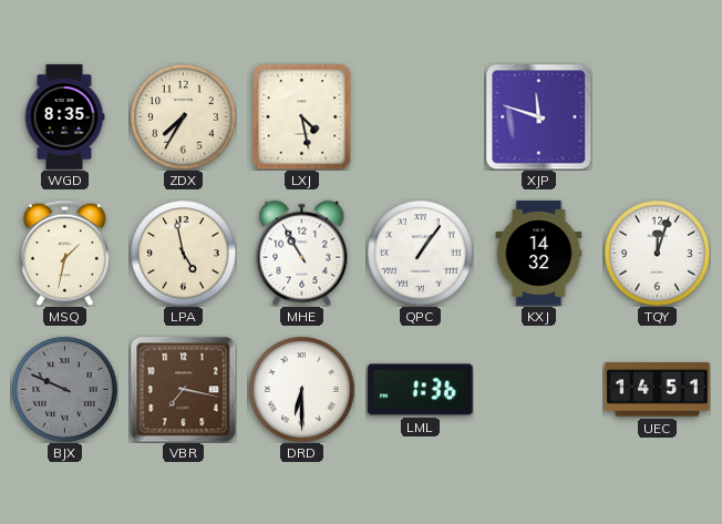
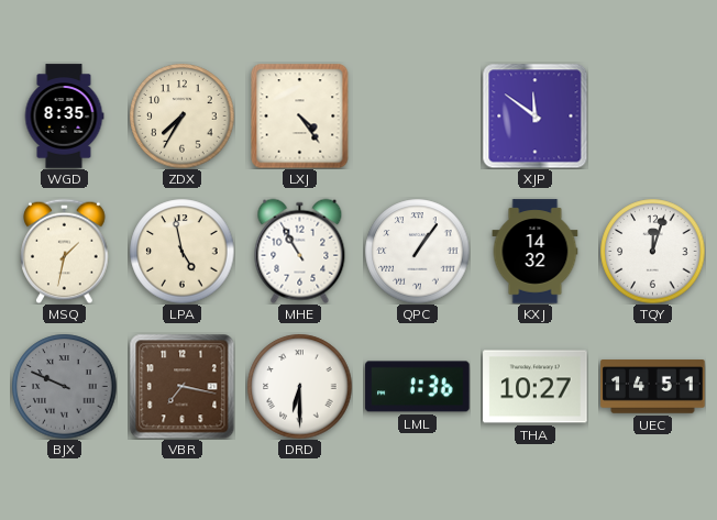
LXJ: 4:28 -> 4:24 (300, 115)
XJP: 11:48 -> 11:51 (534, 115)
THA: none -> 10:27 (536, 387)
